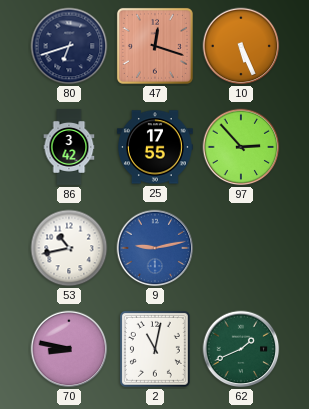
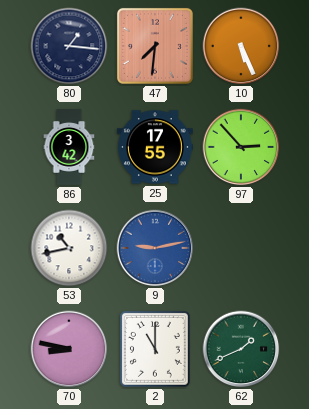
80: 6:42 -> 1:16 (69, 46)
47: 12:18 -> 7:31 (155, 46)
2: 11:02 -> 11:00 (155, 349)
